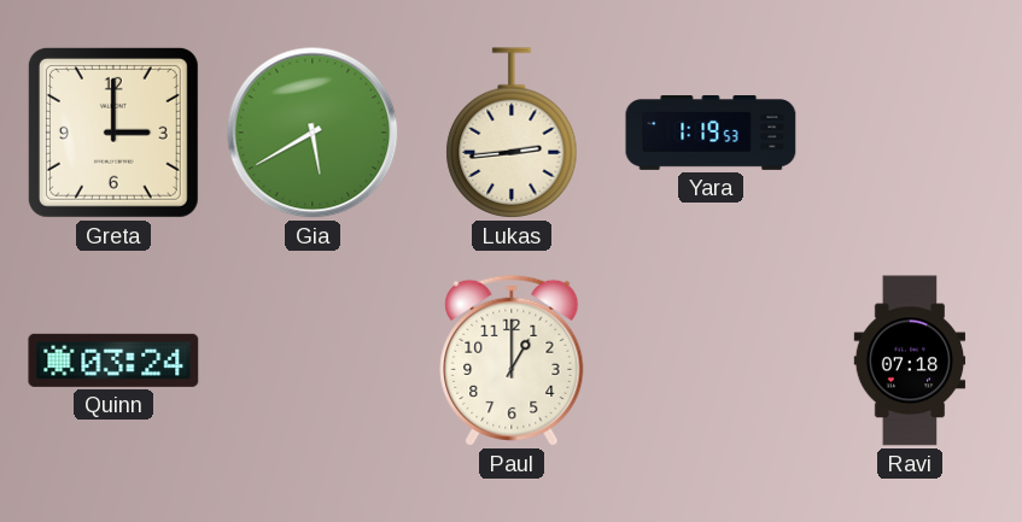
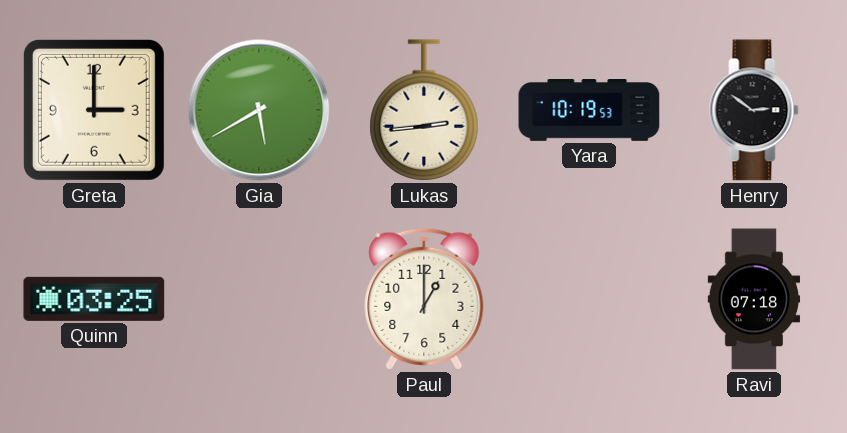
Yara: 1:19 -> 10:19 (589, 111)
Henry: none -> 2:51 (754, 110)
Quinn: 03:24 -> 03:25 (94, 299)
